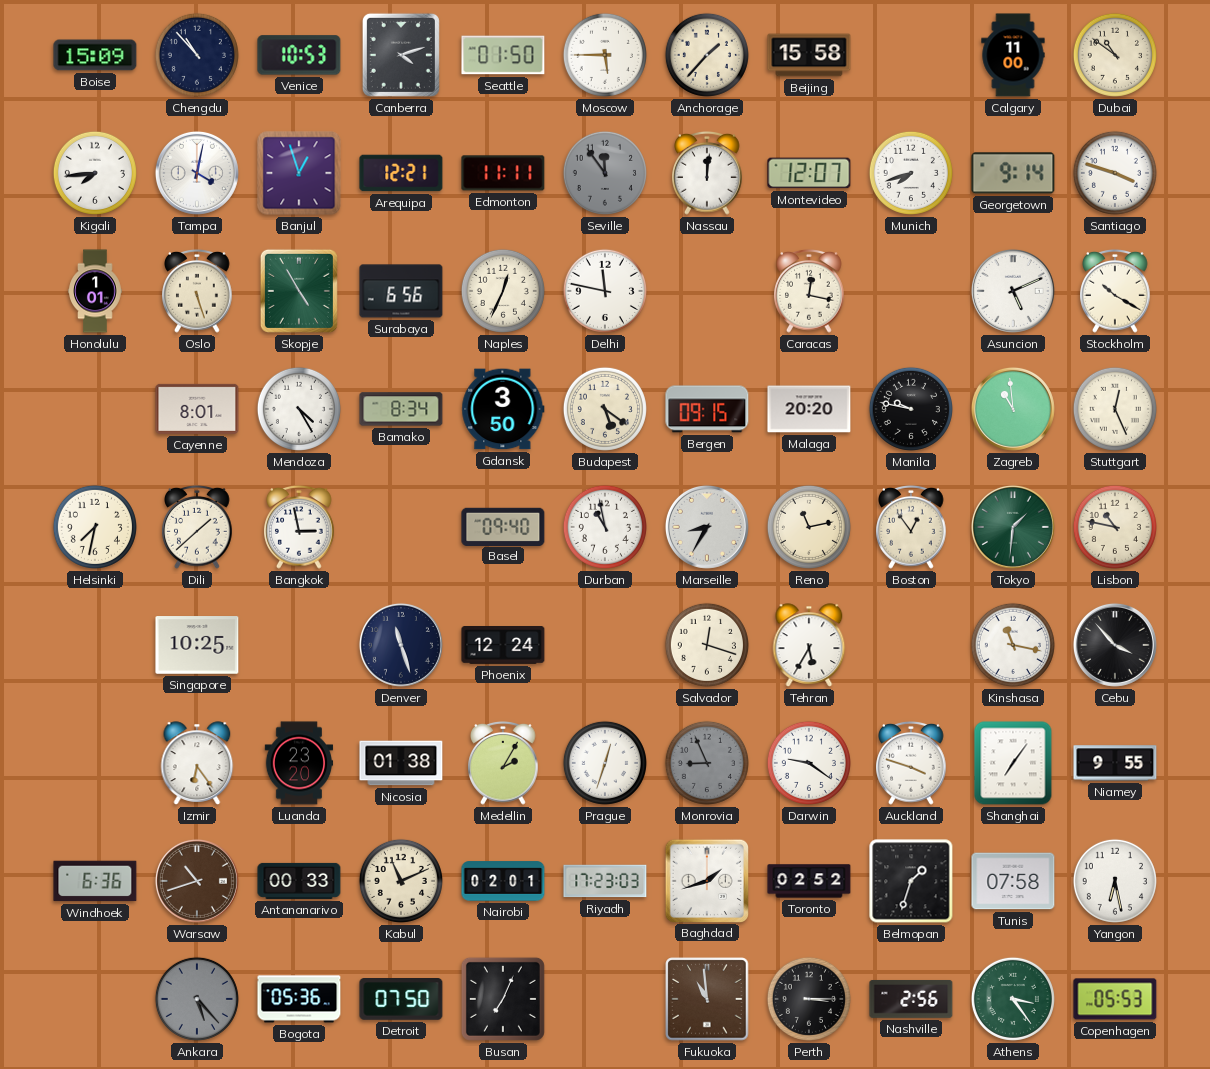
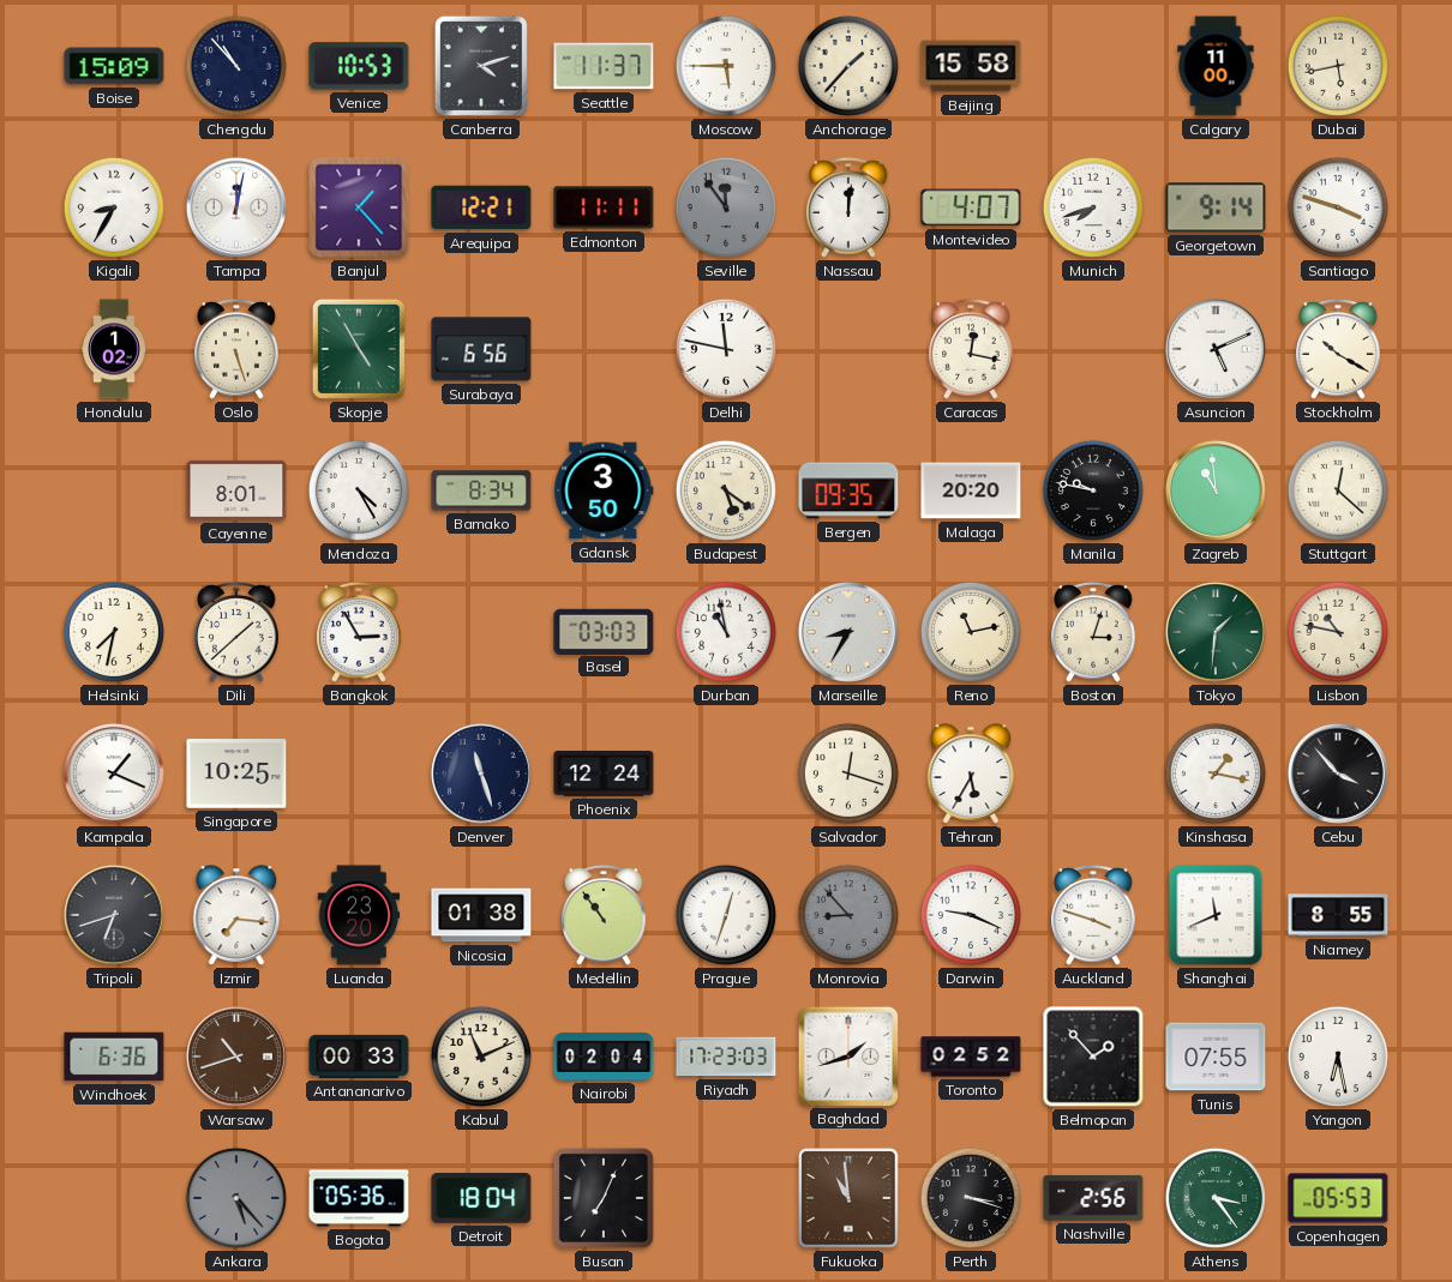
Seattle: 01:50 -> 11:37 (604, 66)
Dubai: 10:51 -> 5:43 (1338, 66)
Kigali: 7:44 -> 8:35 (114, 207)
Tampa: 4:02 -> 12:02 (236, 207)
Banjul: 12:57 -> 1:23 (359, 207)
Montevideo: 12:07 -> 4:07 (971, 207)
Honolulu: 1:01 -> 1:02 (114, 349)
Naples: 12:34 -> none (503, 291)
Bergen: 09:15 -> 09:35 (848, 490)
Stuttgart: 12:26 -> 12:22 (1338, 490)
Bangkok: 2:58 -> 2:55 (359, 632)
Basel: 09:40 -> 03:03 (604, 631)
Boston: 12:54 -> 3:03 (1093, 632)
Kampala: none -> 1:19 (114, 774)
Kinshasa: 11:17 -> 1:17 (1216, 774)
Tripoli: none -> 6:42 (114, 915)
Izmir: 6:24 -> 7:16 (236, 915)
Medellin: 2:05 -> 10:54 (604, 915)
Monrovia: 8:56 -> 8:53 (848, 915)
Darwin: 9:21 -> 9:19 (971, 915)
Shanghai: 7:06 -> 11:41 (1216, 915)
Niamey: 9:55 -> 8:55 (1338, 915)
Nairobi: 02:01 -> 02:04 (604, 1057)
Belmopan: 1:33 -> 1:53 (1093, 1057)
Tunis: 07:58 -> 07:55 (1216, 1057)
Detroit: 07:50 -> 18:04 (481, 1198)
Perth: 3:15 -> 3:18 (971, 1198)
